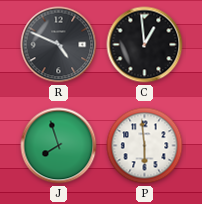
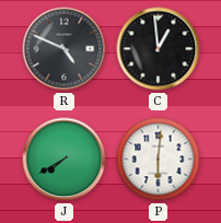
J: 7:57 -> 7:40 (65, 160)
P: 5:59 -> 6:01 (159, 160)
